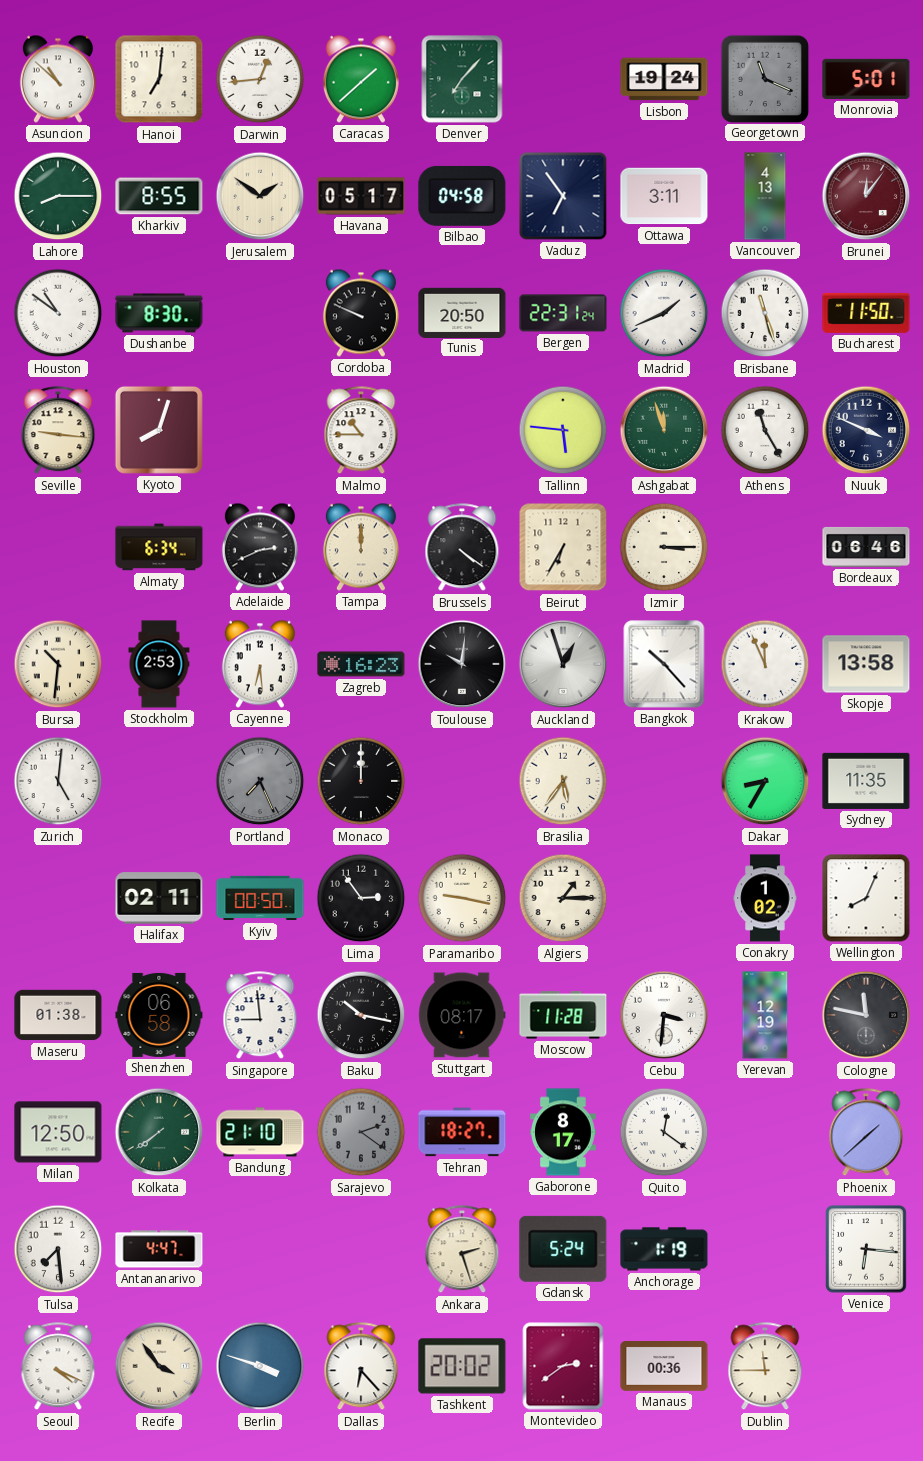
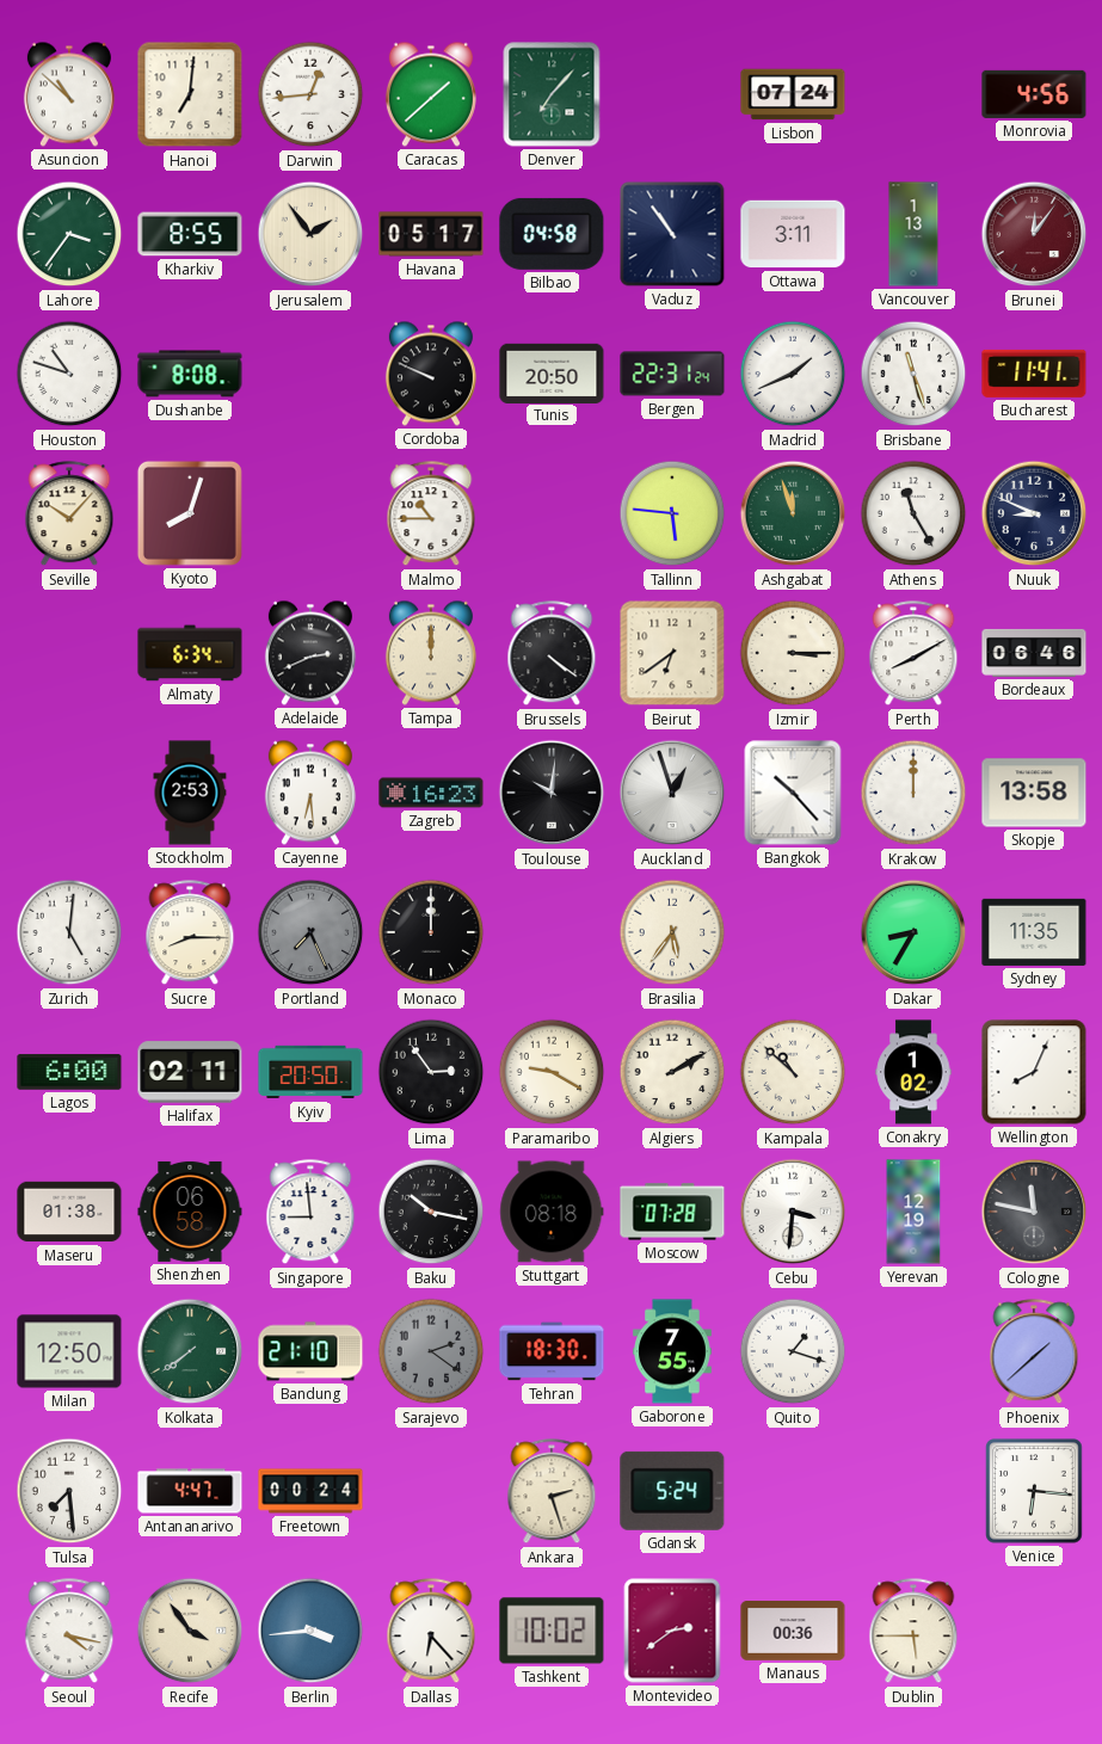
Lisbon: 19:24 -> 07:24 (793, 94)
Georgetown: 11:19 -> none (764, 78)
Monrovia: 5:01 -> 4:56 (1034, 94)
Lahore: 8:15 -> 3:36 (69, 234)
Jerusalem: 1:51 -> 1:54 (310, 234)
Vaduz: 6:54 -> 10:54 (672, 234)
Vancouver: 4:13 -> 1:13 (913, 234)
Houston: 10:51 -> 10:48 (69, 374)
Dushanbe: 8:30 -> 8:08 (190, 374)
Bucharest: 11:50 -> 11:41 (1034, 374)
Seville: 9:16 -> 10:07 (69, 514)
Nuuk: 3:49 -> 8:49 (1034, 513)
Beirut: 6:35 -> 6:39 (672, 653)
Perth: none -> 8:10 (913, 654)
Bursa: 10:31 -> none (58, 664)
Krakow: 11:56 -> 12:00 (913, 793)
Sucre: none -> 8:15 (190, 933)
Lagos: none -> 6:00 (69, 1072)
Kyiv: 00:50 -> 20:50 (310, 1072)
Paramaribo: 9:17 -> 9:20 (552, 1072)
Algiers: 1:15 -> 2:10 (672, 1072)
Kampala: none -> 10:52 (793, 1072)
Stuttgart: 08:17 -> 08:18 (552, 1212)
Moscow: 11:28 -> 07:28 (672, 1212)
Tehran: 18:27 -> 18:30 (552, 1351)
Gaborone: 8:17 -> 7:55 (672, 1351)
Quito: 12:21 -> 1:18 (793, 1351)
Freetown: none -> 00:24 (310, 1491)
Anchorage: 1:19 -> none (664, 1249)
Seoul: 4:19 -> 4:17 (69, 1632)
Berlin: 3:48 -> 3:44 (310, 1631)
Tashkent: 20:02 -> 10:02 (552, 1631)
Dublin: 11:45 -> 5:45 (913, 1632)
